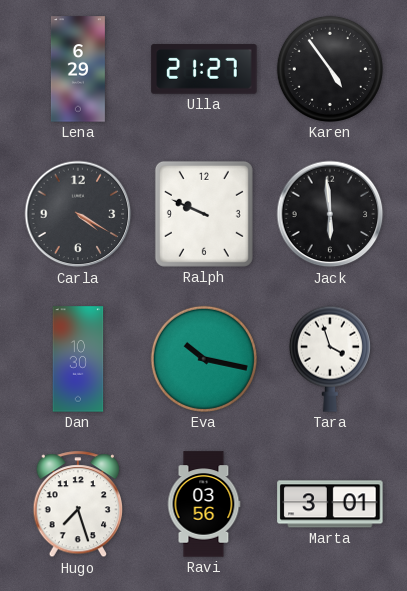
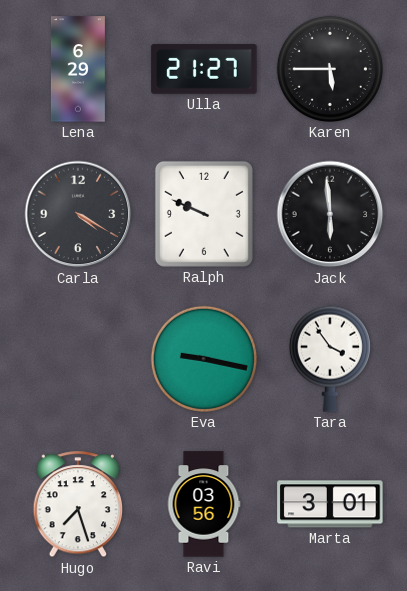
Karen: 4:54 -> 5:45 (330, 69)
Dan: 10:30 -> none (78, 359)
Eva: 10:17 -> 9:17 (204, 359)
Tara: 3:57 -> 3:54 (330, 359)
